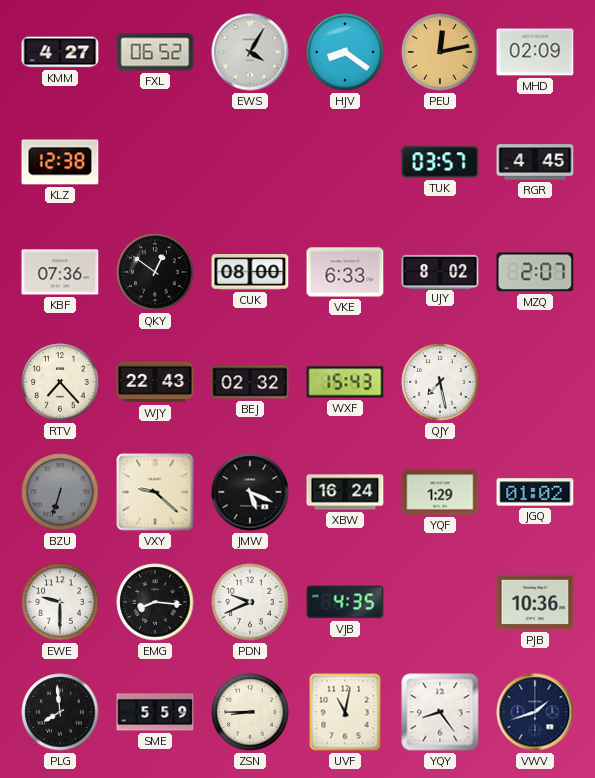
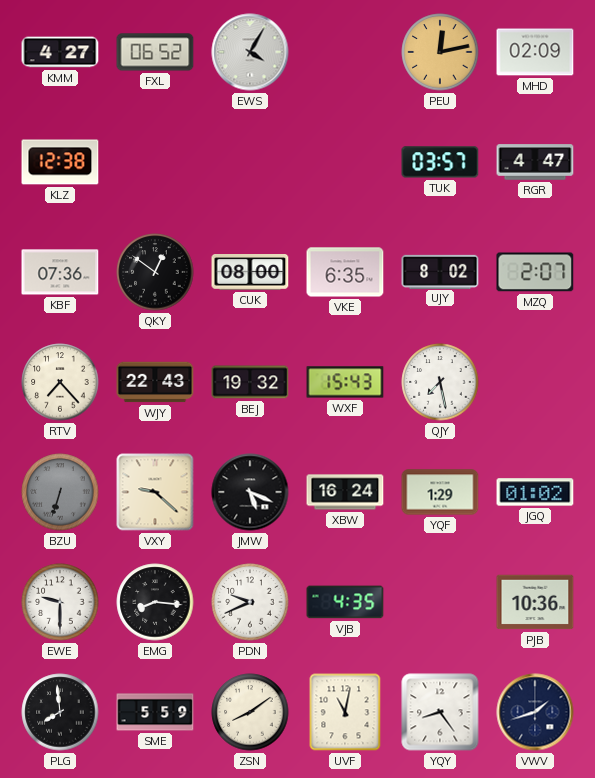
HJV: 8:21 -> none (345, 52)
RGR: 4:45 -> 4:47 (535, 162)
VKE: 6:33 -> 6:35 (345, 272)
BEJ: 02:32 -> 19:32 (250, 382)
ZSN: 8:45 -> 8:09 (250, 712)
